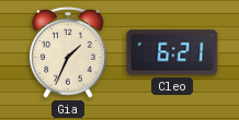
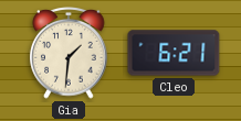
Gia: 1:34 -> 1:31 (69, 54)
